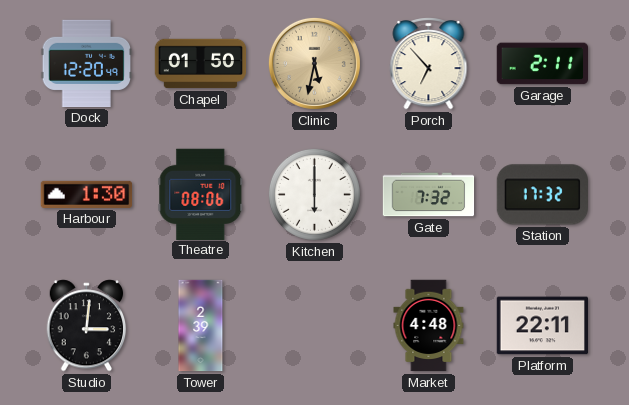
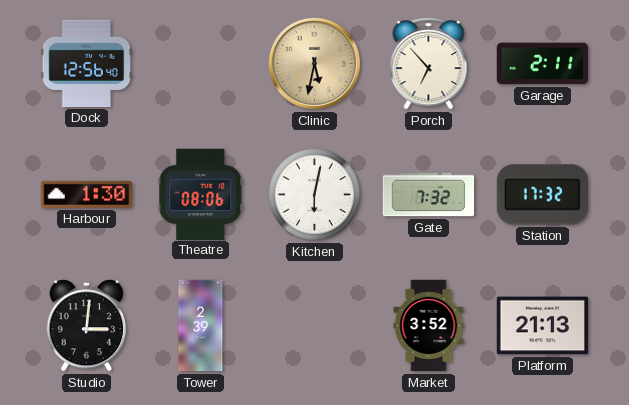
Dock: 12:20 -> 12:56 (86, 63)
Chapel: 01:50 -> none (201, 64)
Kitchen: 6:00 -> 6:02 (314, 194)
Market: 4:48 -> 3:52 (429, 326)
Platform: 22:11 -> 21:13 (542, 326)
